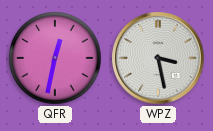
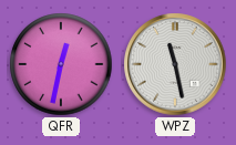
WPZ: 3:28 -> 11:28 (175, 64)
